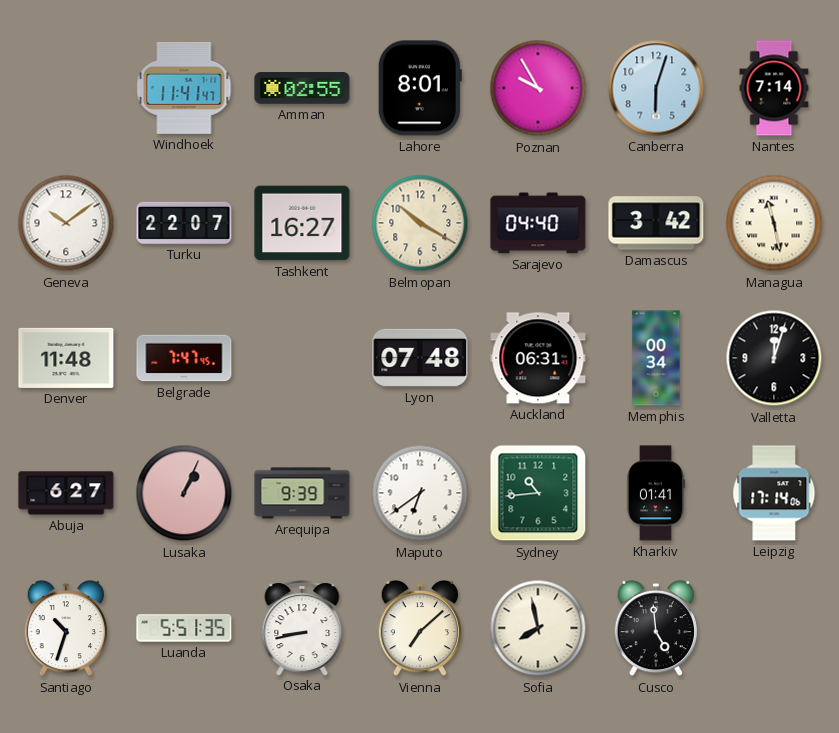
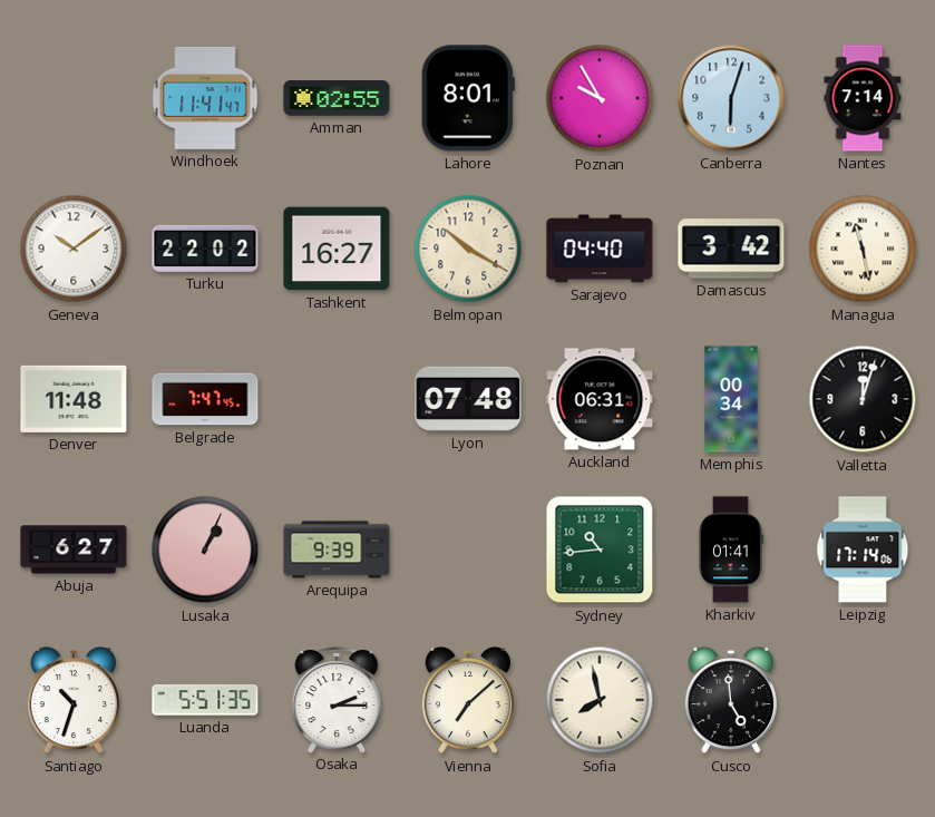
Turku: 22:07 -> 22:02 (205, 249)
Maputo: 6:39 -> none (420, 493)
Osaka: 8:43 -> 2:15 (337, 700)
